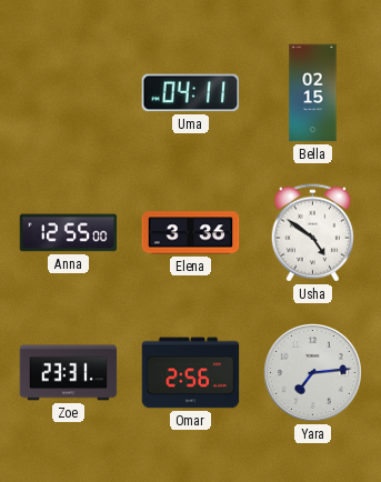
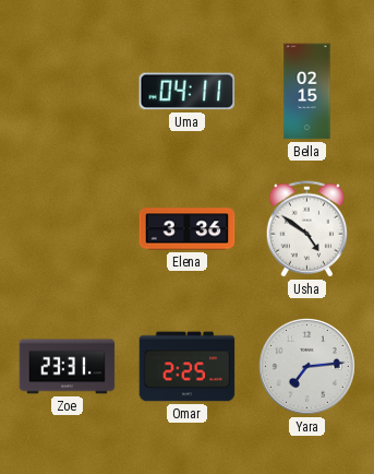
Anna: 12:55 -> none (69, 233)
Omar: 2:56 -> 2:25 (188, 367)
